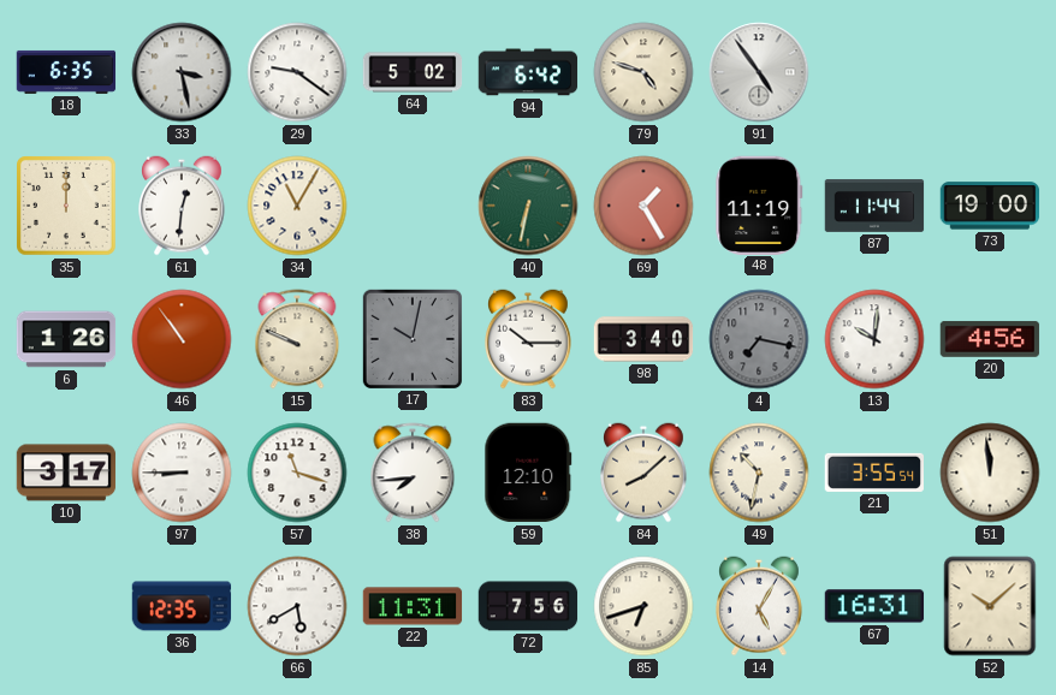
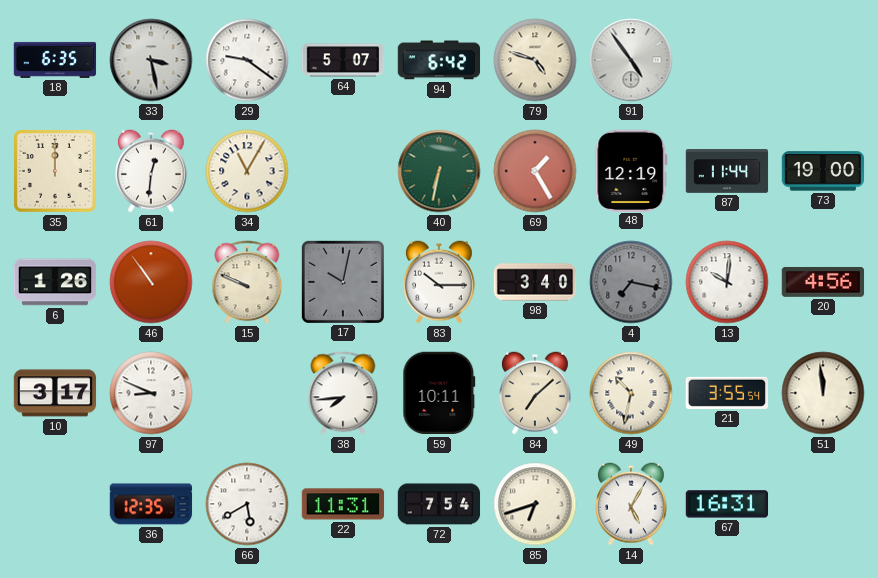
64: 5:02 -> 5:07 (343, 60)
48: 11:19 -> 12:19 (631, 170)
97: 8:45 -> 8:49 (151, 393)
57: 11:18 -> none (297, 473)
59: 12:10 -> 10:11 (439, 393)
84: 8:08 -> 7:08 (536, 393)
72: 7:56 -> 7:54 (439, 504)
52: 10:08 -> none (990, 606)
